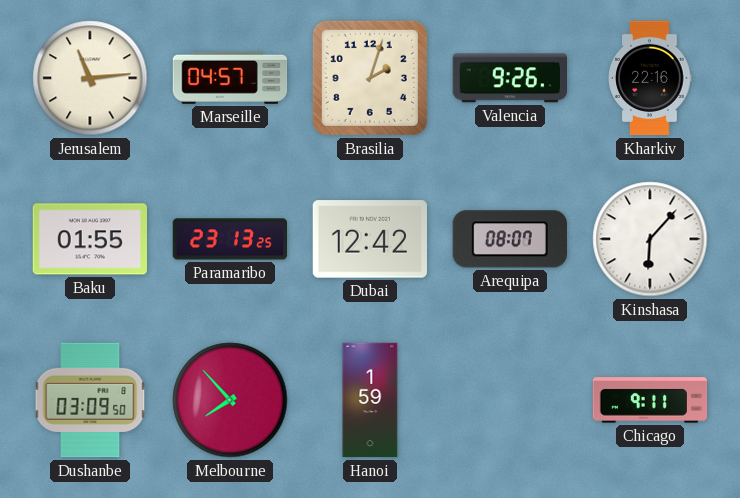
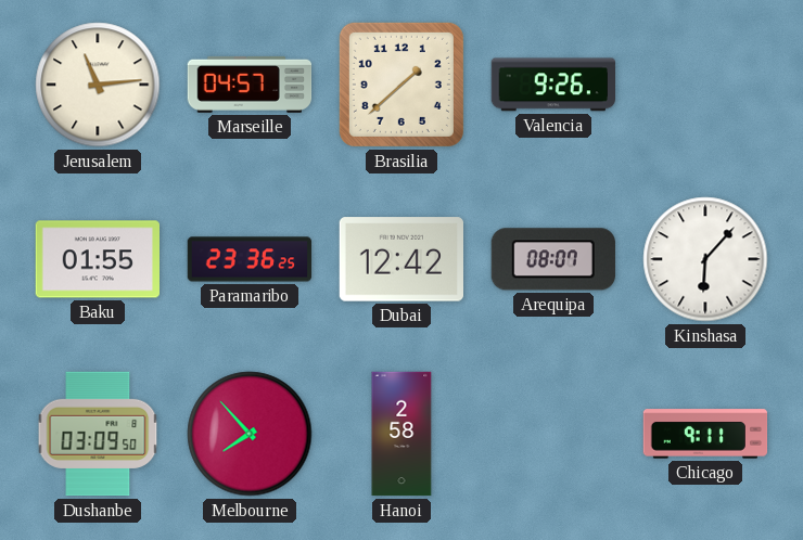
Brasilia: 2:03 -> 1:38 (401, 85)
Kharkiv: 22:16 -> none (650, 78)
Paramaribo: 23:13 -> 23:36 (250, 259)
Hanoi: 1:59 -> 2:58 (401, 434)
